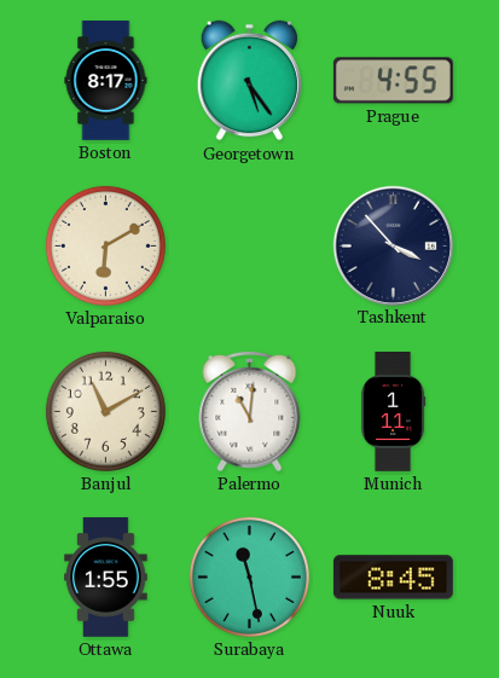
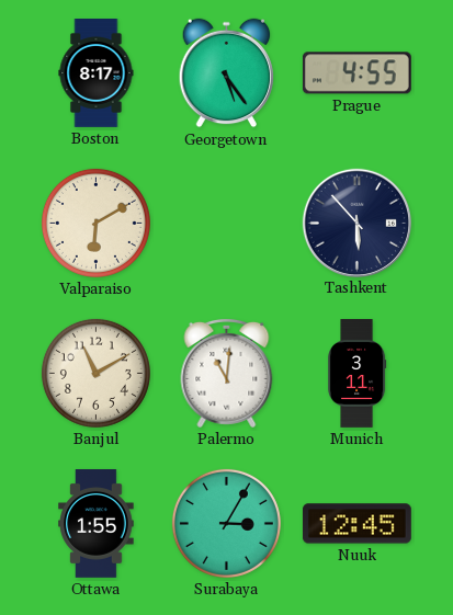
Tashkent: 3:53 -> 5:53 (356, 223)
Munich: 1:11 -> 3:11 (358, 374)
Surabaya: 11:28 -> 3:05 (226, 523)
Nuuk: 8:45 -> 12:45 (356, 524)
